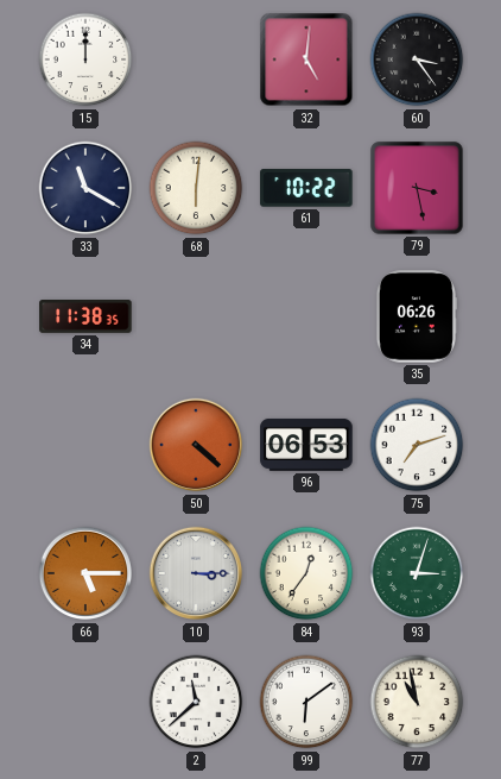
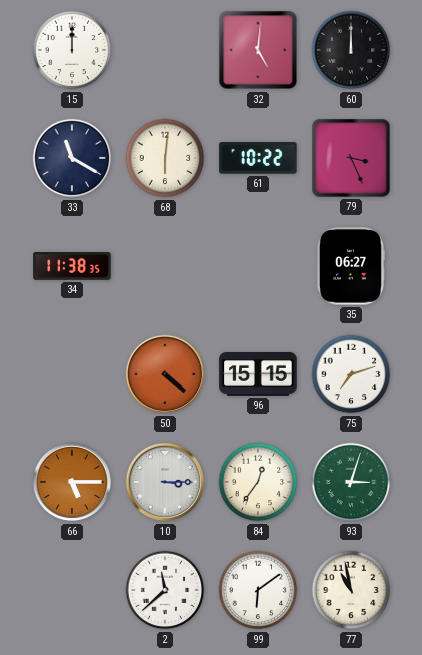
60: 3:24 -> 12:00 (351, 50)
79: 3:28 -> 3:26 (351, 158)
35: 06:26 -> 06:27 (350, 266)
96: 06:53 -> 15:15 (258, 374)
